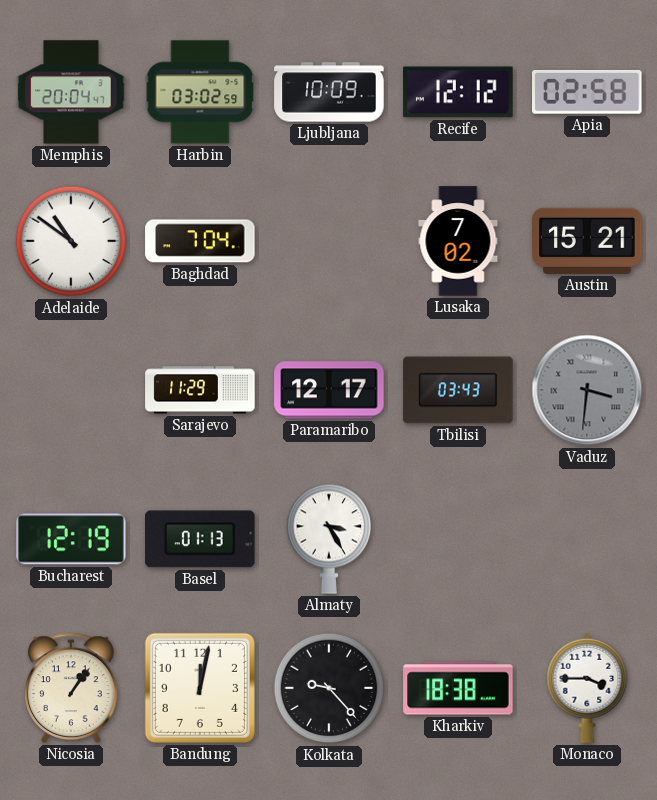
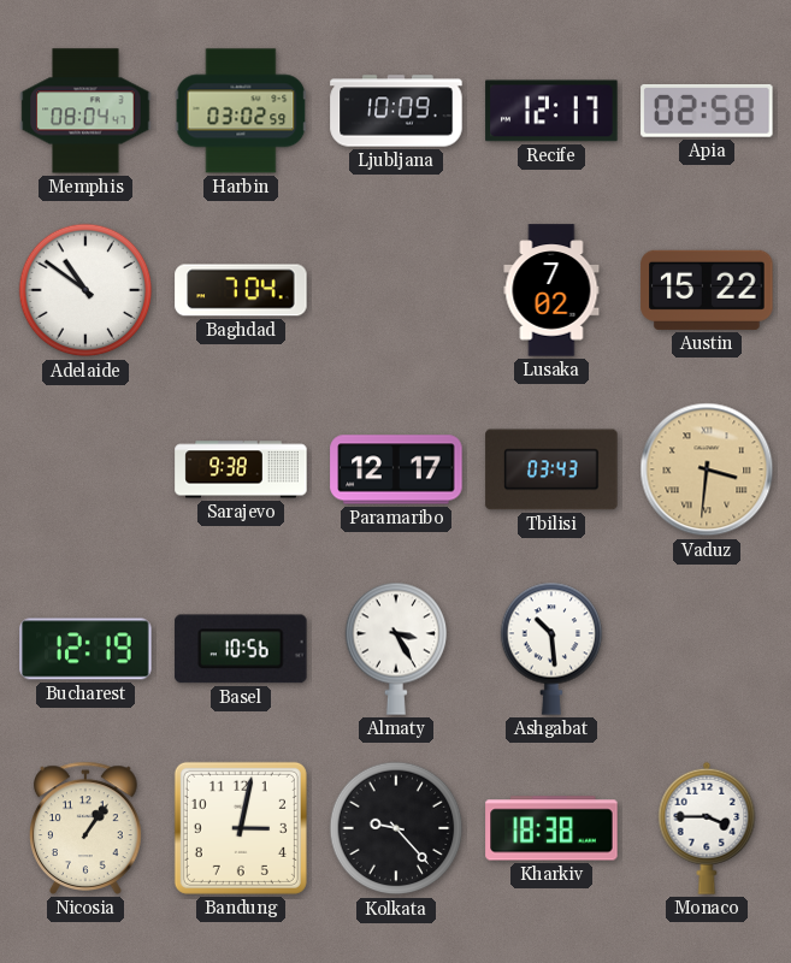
Memphis: 20:04 -> 08:04 (85, 111)
Recife: 12:12 -> 12:17 (551, 111)
Austin: 15:21 -> 15:22 (707, 290)
Sarajevo: 11:29 -> 9:38 (241, 469)
Vaduz dial: grey -> champagne (707, 469)
Basel: 01:13 -> 10:56 (241, 649)
Ashgabat: none -> 10:29 (551, 649)
Bandung: 12:02 -> 3:02 (241, 828)
